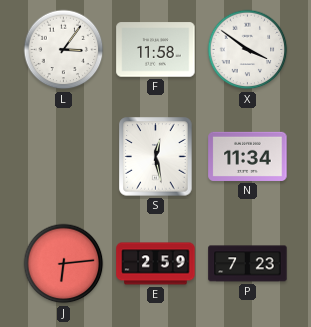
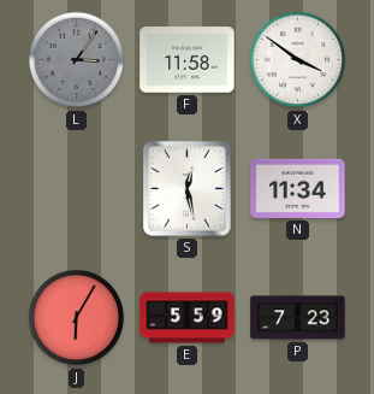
L dial: white -> grey (77, 60)
J: 6:14 -> 6:05 (77, 318)
E: 2:59 -> 5:59 (188, 318)
